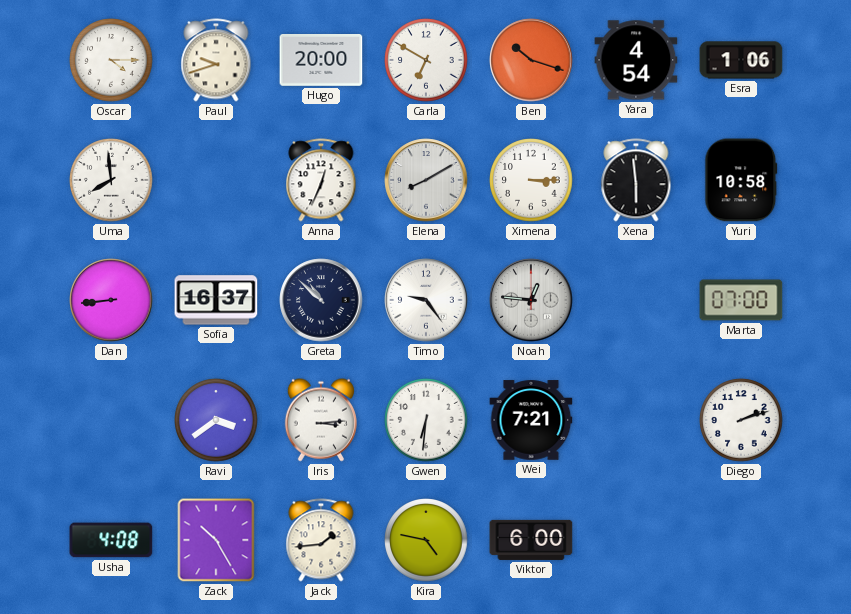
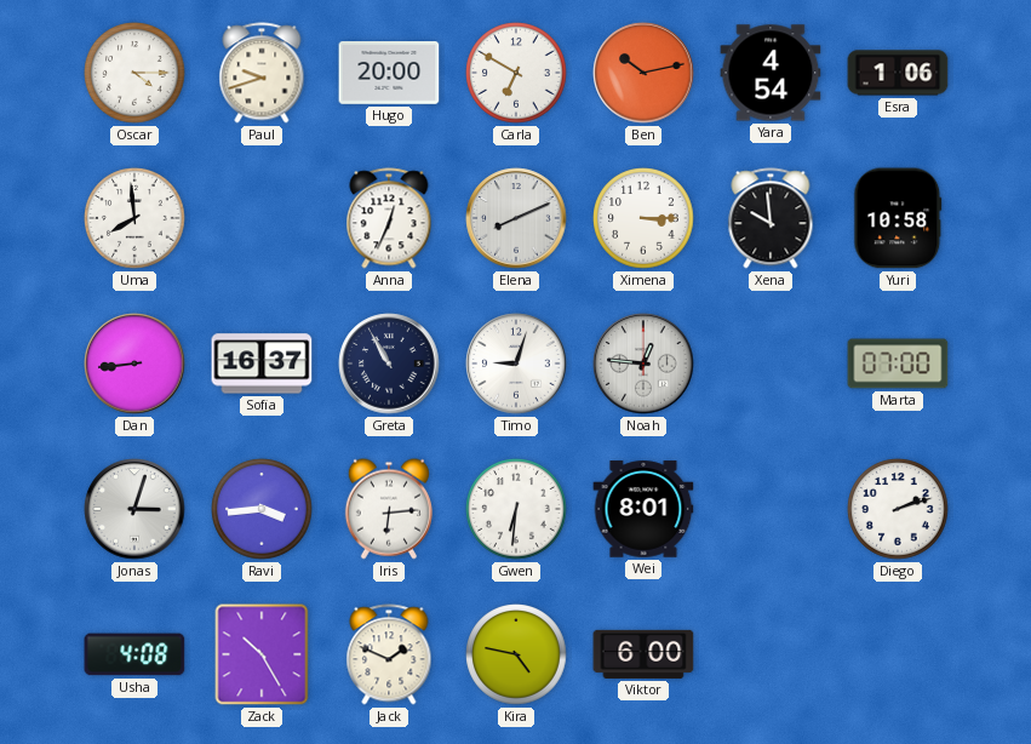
Ben: 10:18 -> 10:13 (643, 73)
Elena: 8:10 -> 8:11 (516, 218)
Xena: 5:59 -> 9:59 (771, 218)
Greta: 10:52 -> 10:55 (389, 364)
Timo: 9:24 -> 9:03 (516, 364)
Jonas: none -> 3:03 (134, 509)
Ravi: 3:39 -> 3:44 (262, 509)
Iris: 3:14 -> 6:14 (389, 509)
Wei: 7:21 -> 8:01 (643, 509)
Jack: 1:44 -> 1:49 (389, 654)
